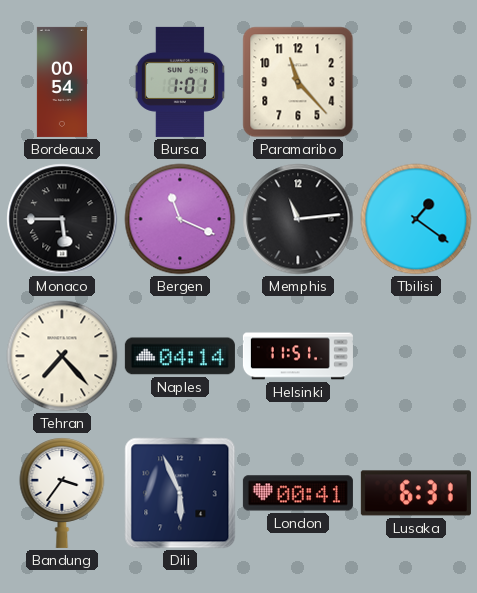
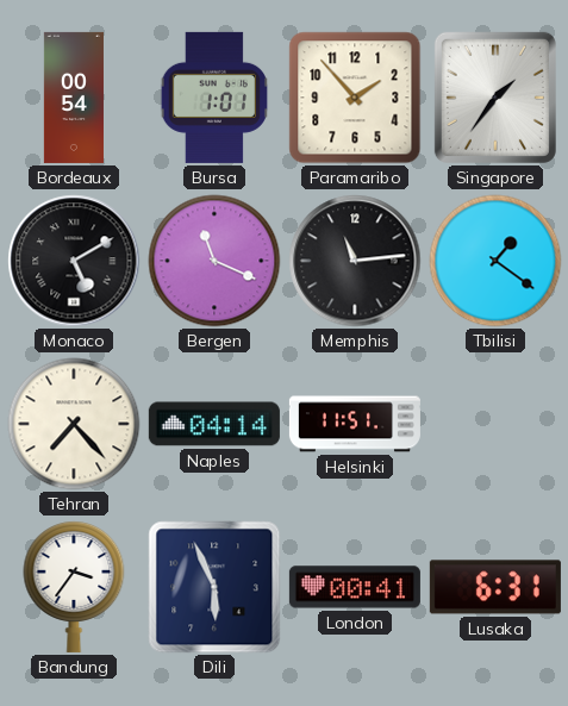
Paramaribo: 11:23 -> 1:53 (355, 98)
Singapore: none -> 1:36 (495, 98)
Monaco: 5:45 -> 5:10 (74, 261)
